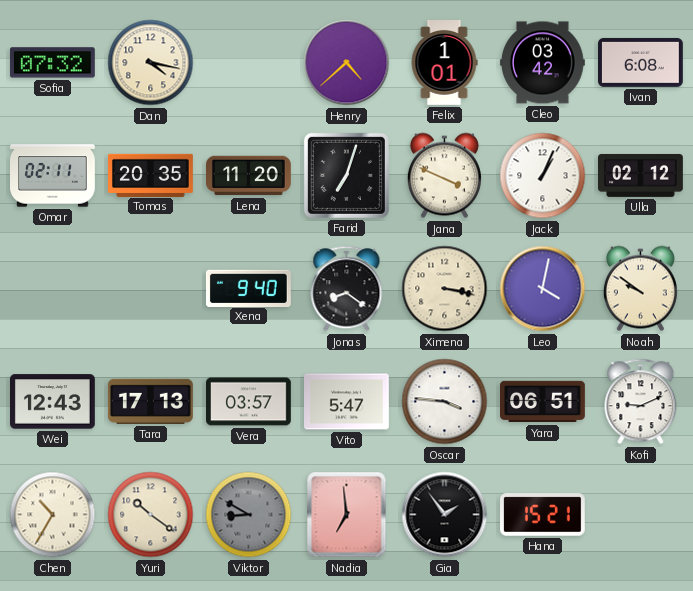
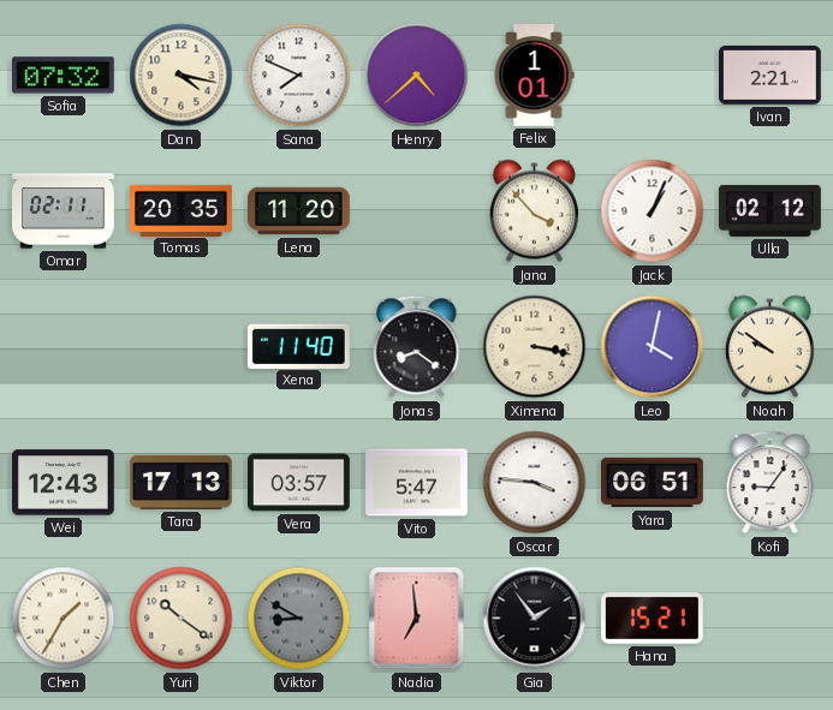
Sana: none -> 7:49 (299, 76)
Cleo: 03:42 -> none (543, 63)
Ivan: 6:08 -> 2:21 (770, 74)
Farid: 7:03 -> none (346, 175)
Jana: 3:49 -> 3:53 (534, 211)
Xena: 9:40 -> 11:40 (299, 346)
Kofi: 9:11 -> 9:06 (770, 483)
Chen: 10:35 -> 1:35 (64, 619)
